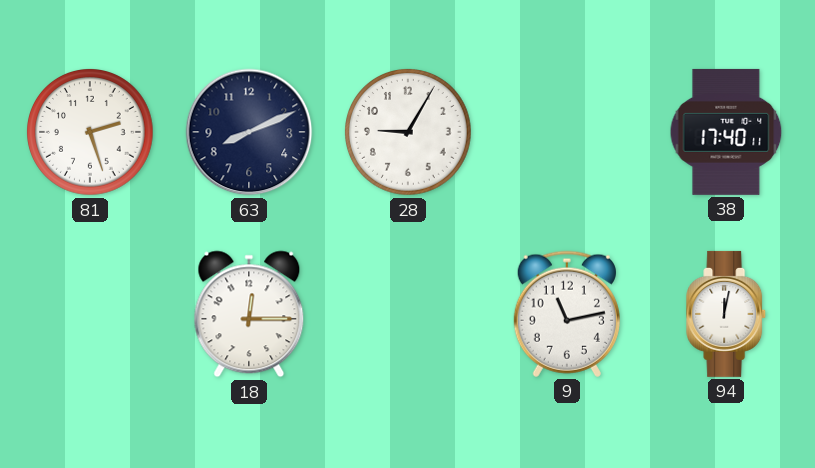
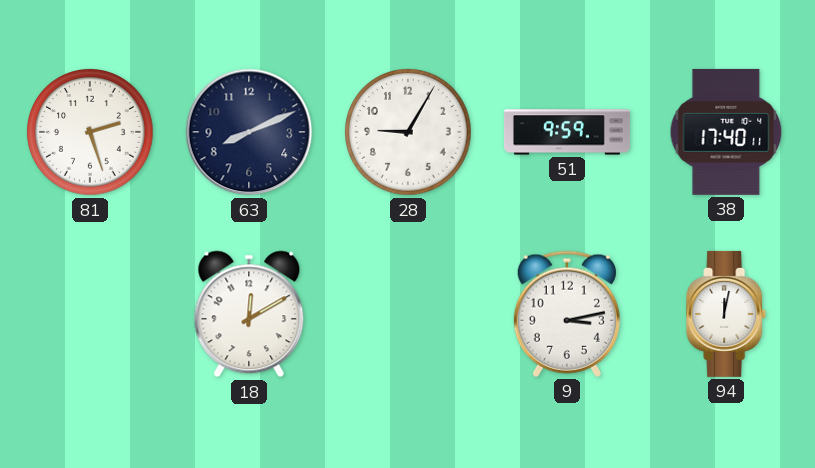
51: none -> 9:59 (567, 132)
18: 12:15 -> 12:10 (249, 314)
9: 11:13 -> 3:13 (567, 314)
